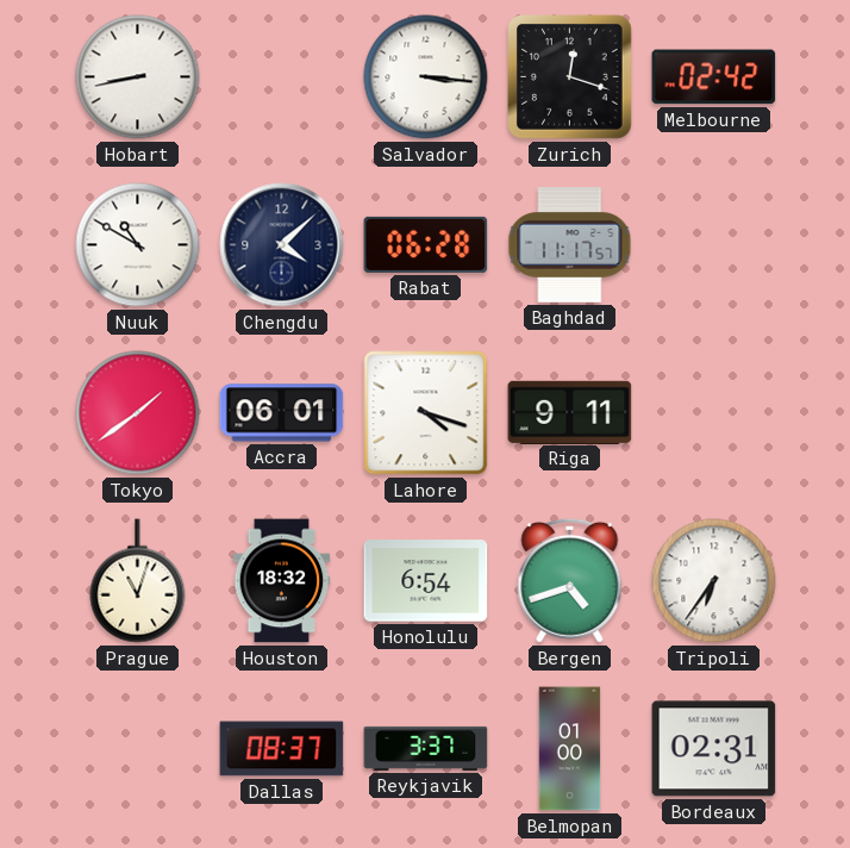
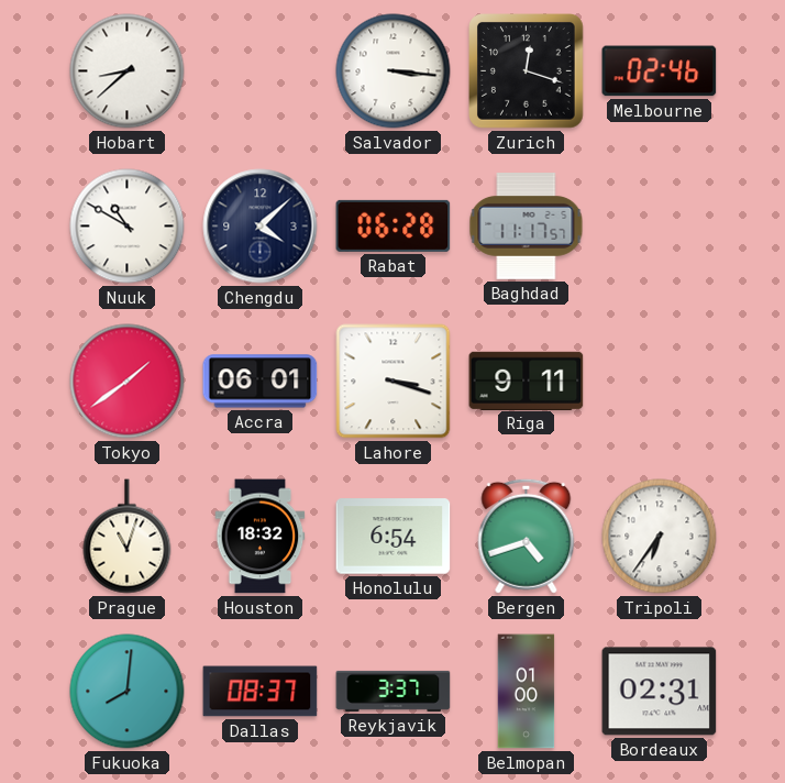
Hobart: 8:43 -> 8:38 (128, 71)
Melbourne: 02:42 -> 02:46 (660, 71)
Lahore: 4:18 -> 3:18 (394, 382)
Fukuoka: none -> 8:01 (128, 692)
